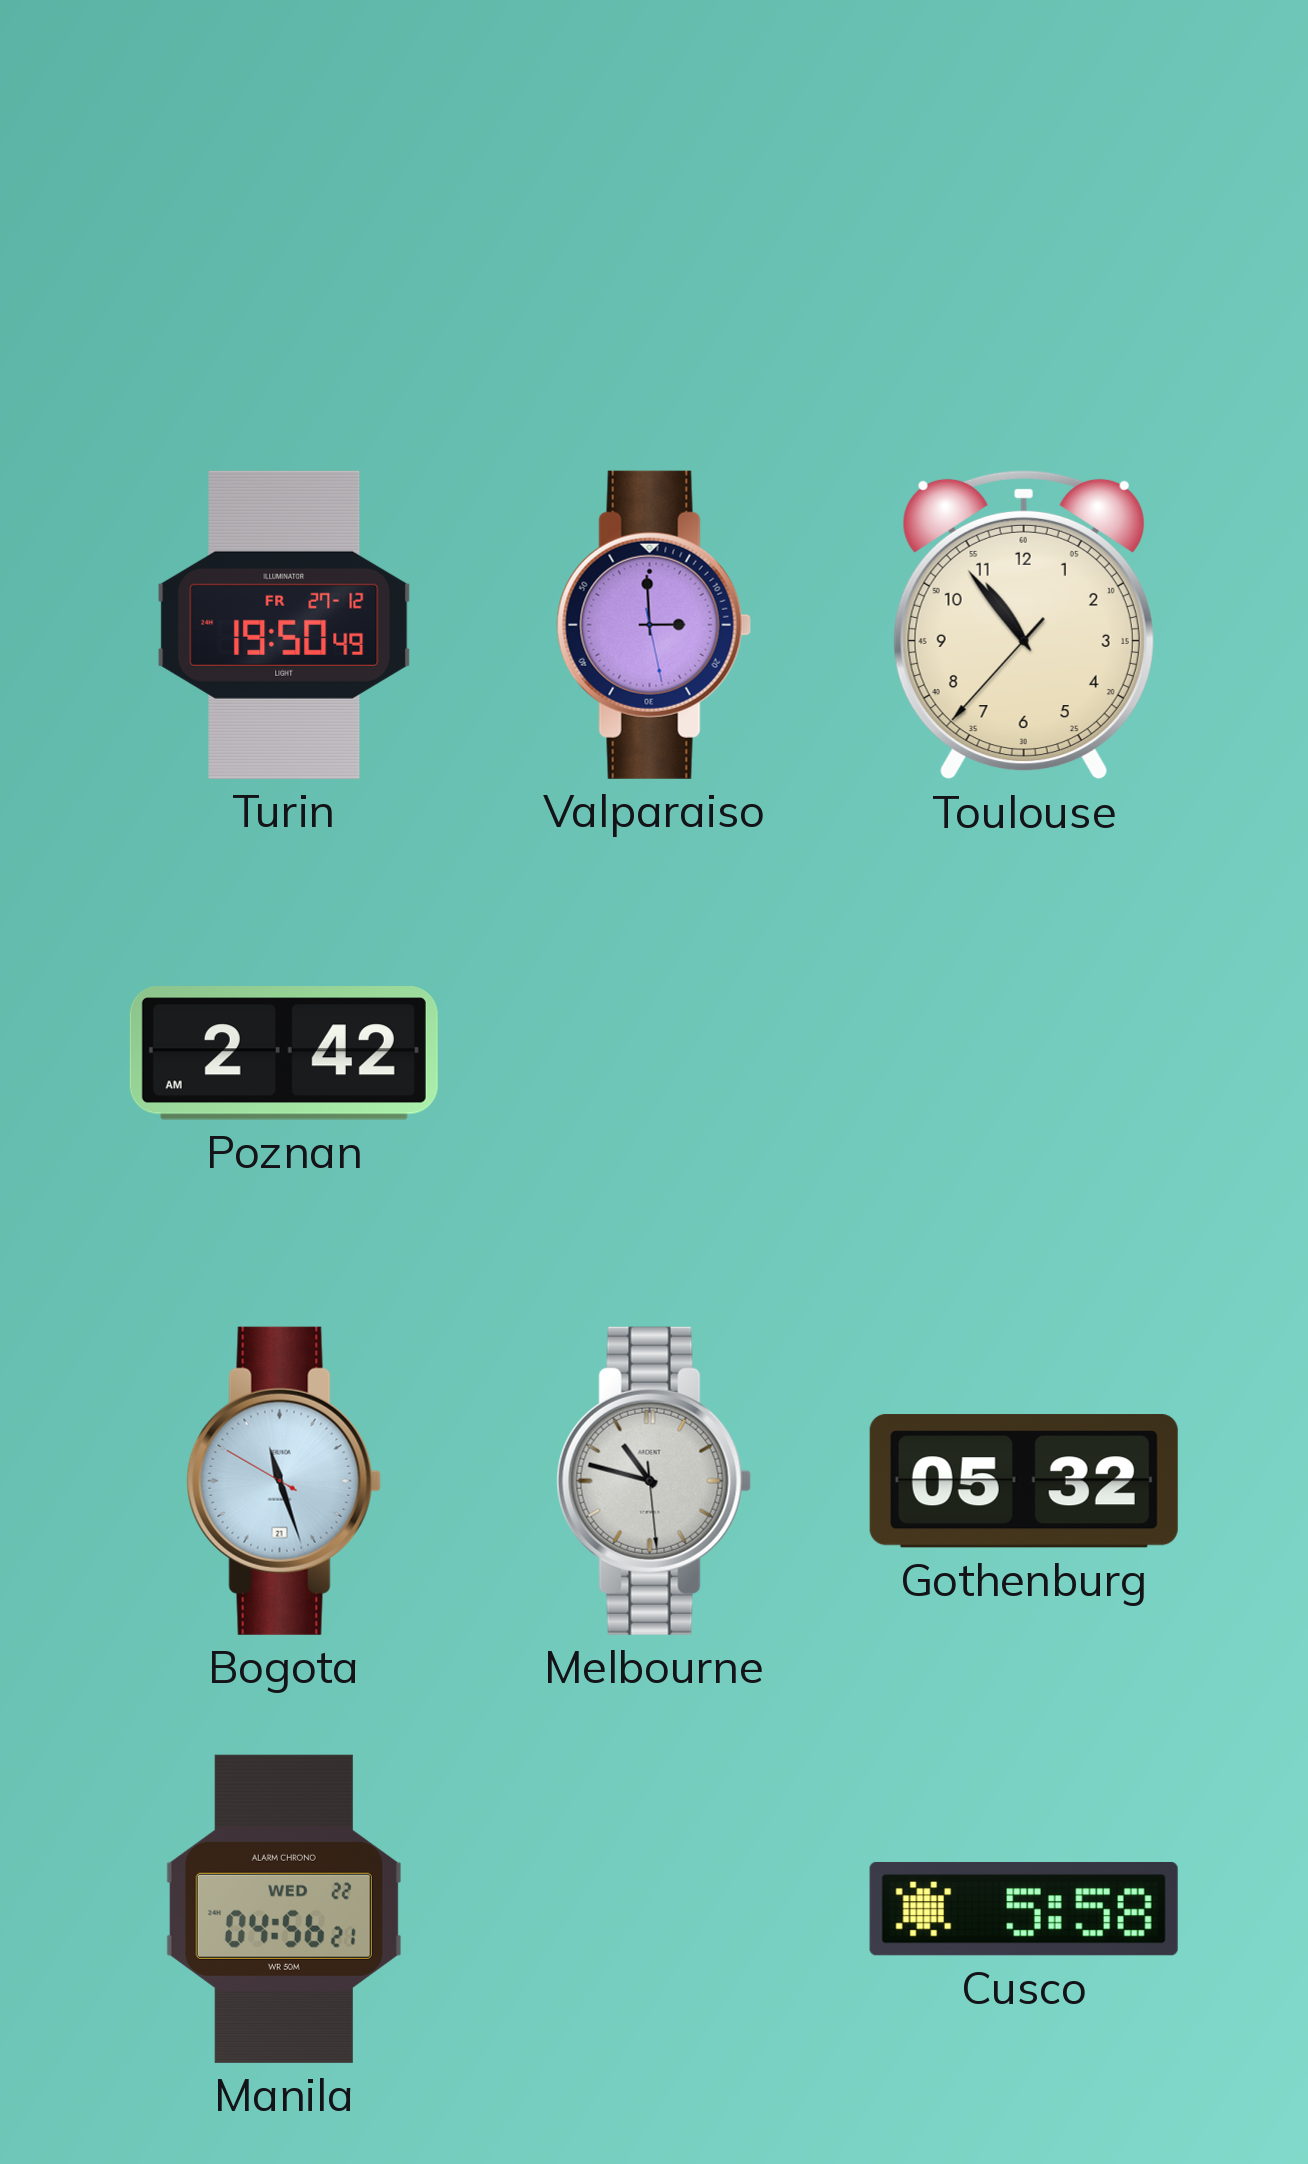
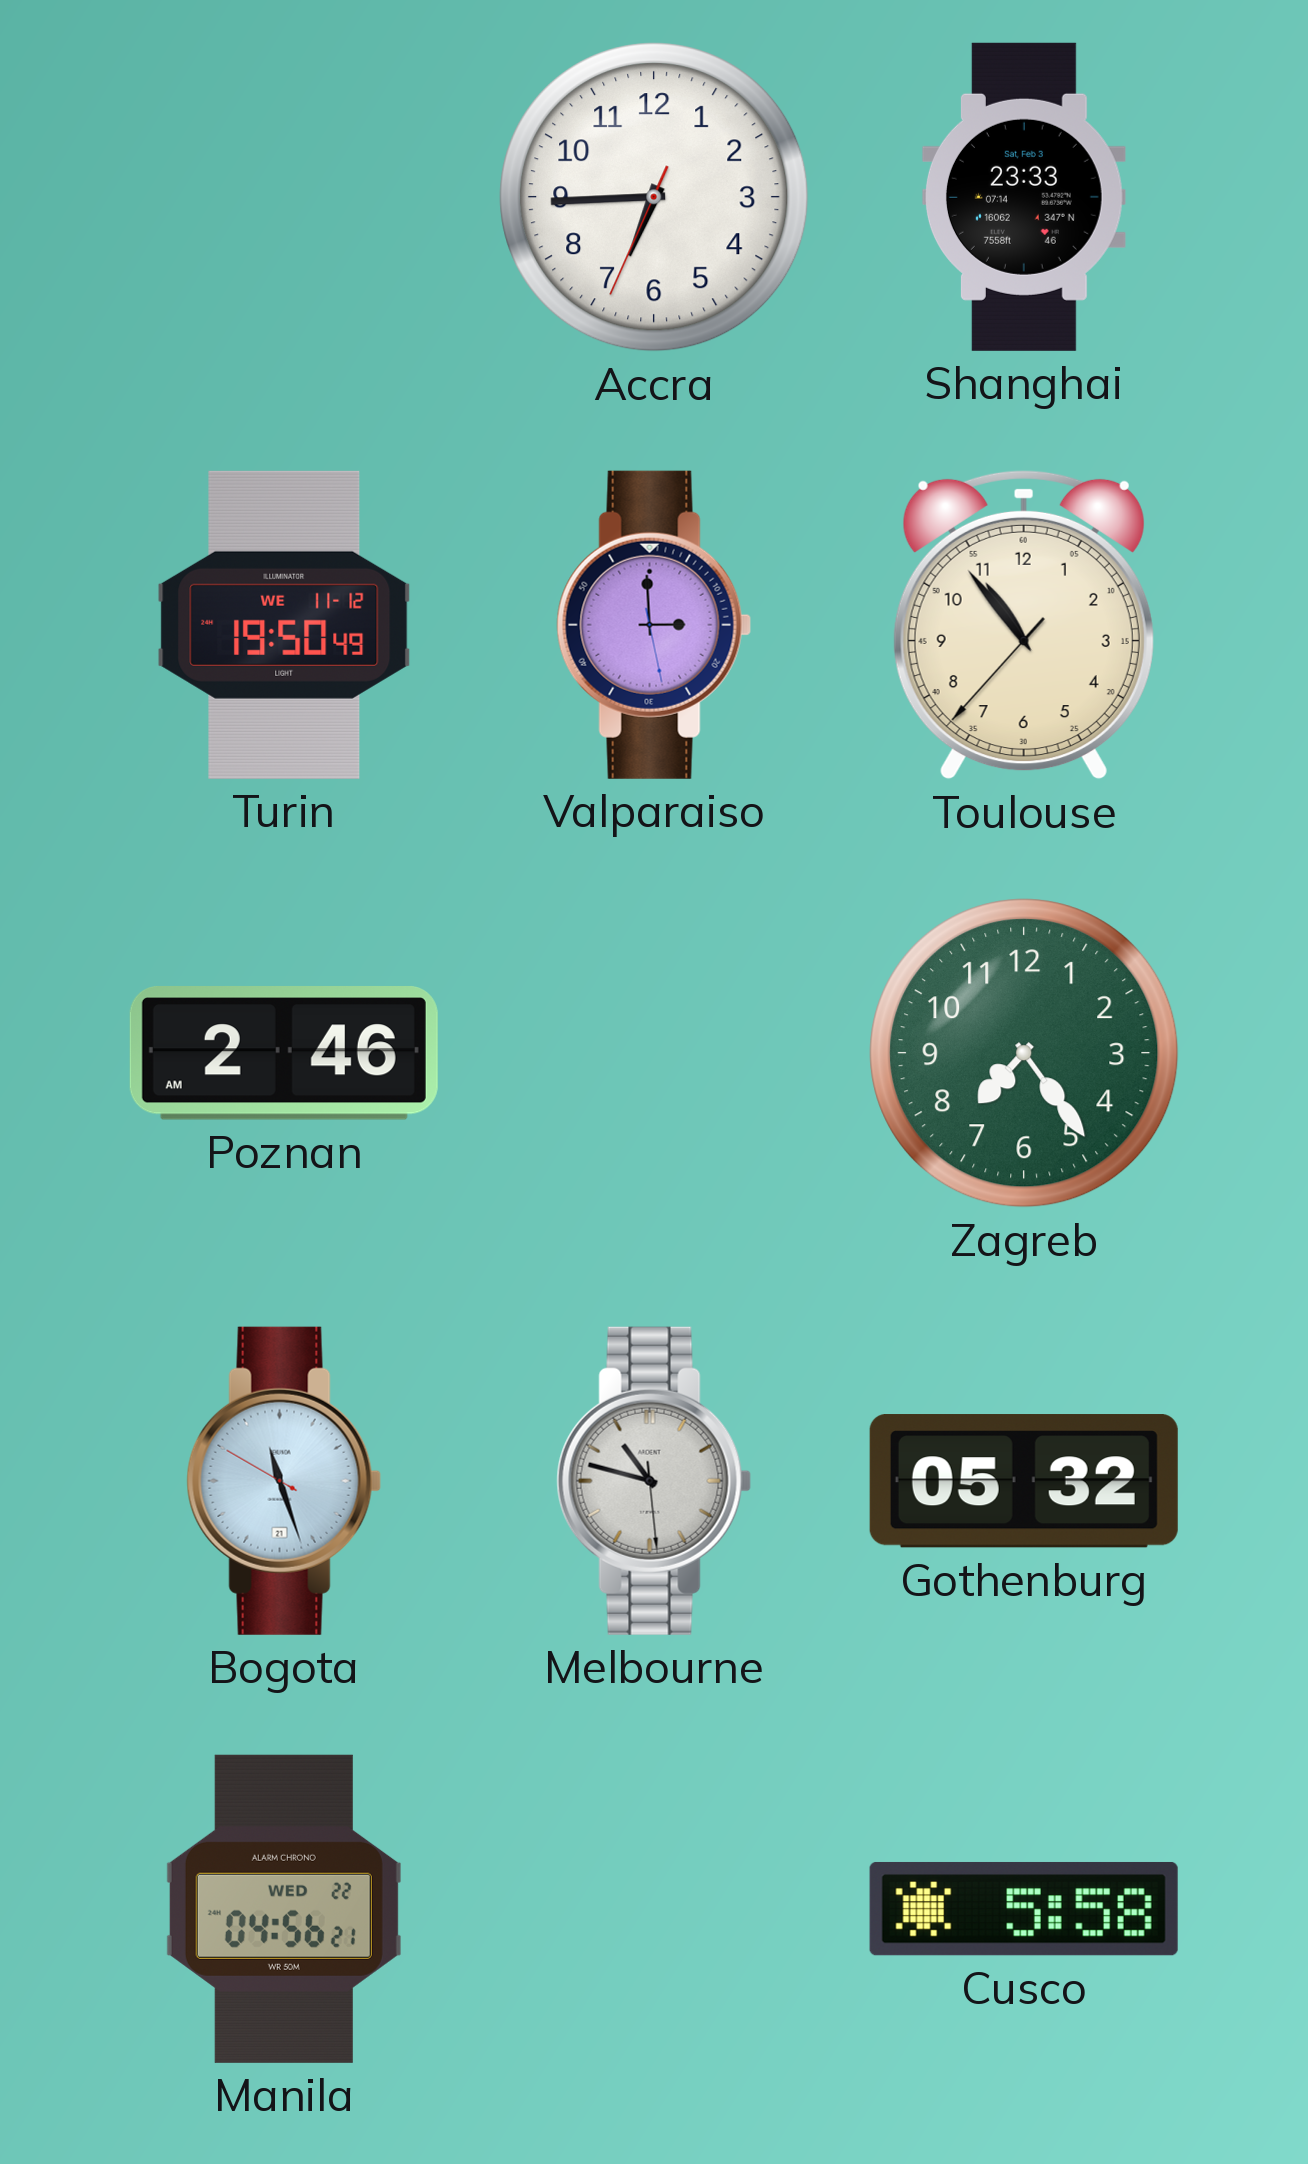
Accra: none -> 6:44 (654, 197)
Shanghai: none -> 23:33 (1024, 197)
Turin date: FR 27-12 -> WE 11-12 (284, 625)
Poznan: 2:42 -> 2:46 (284, 1053)
Zagreb: none -> 7:24 (1024, 1053)
